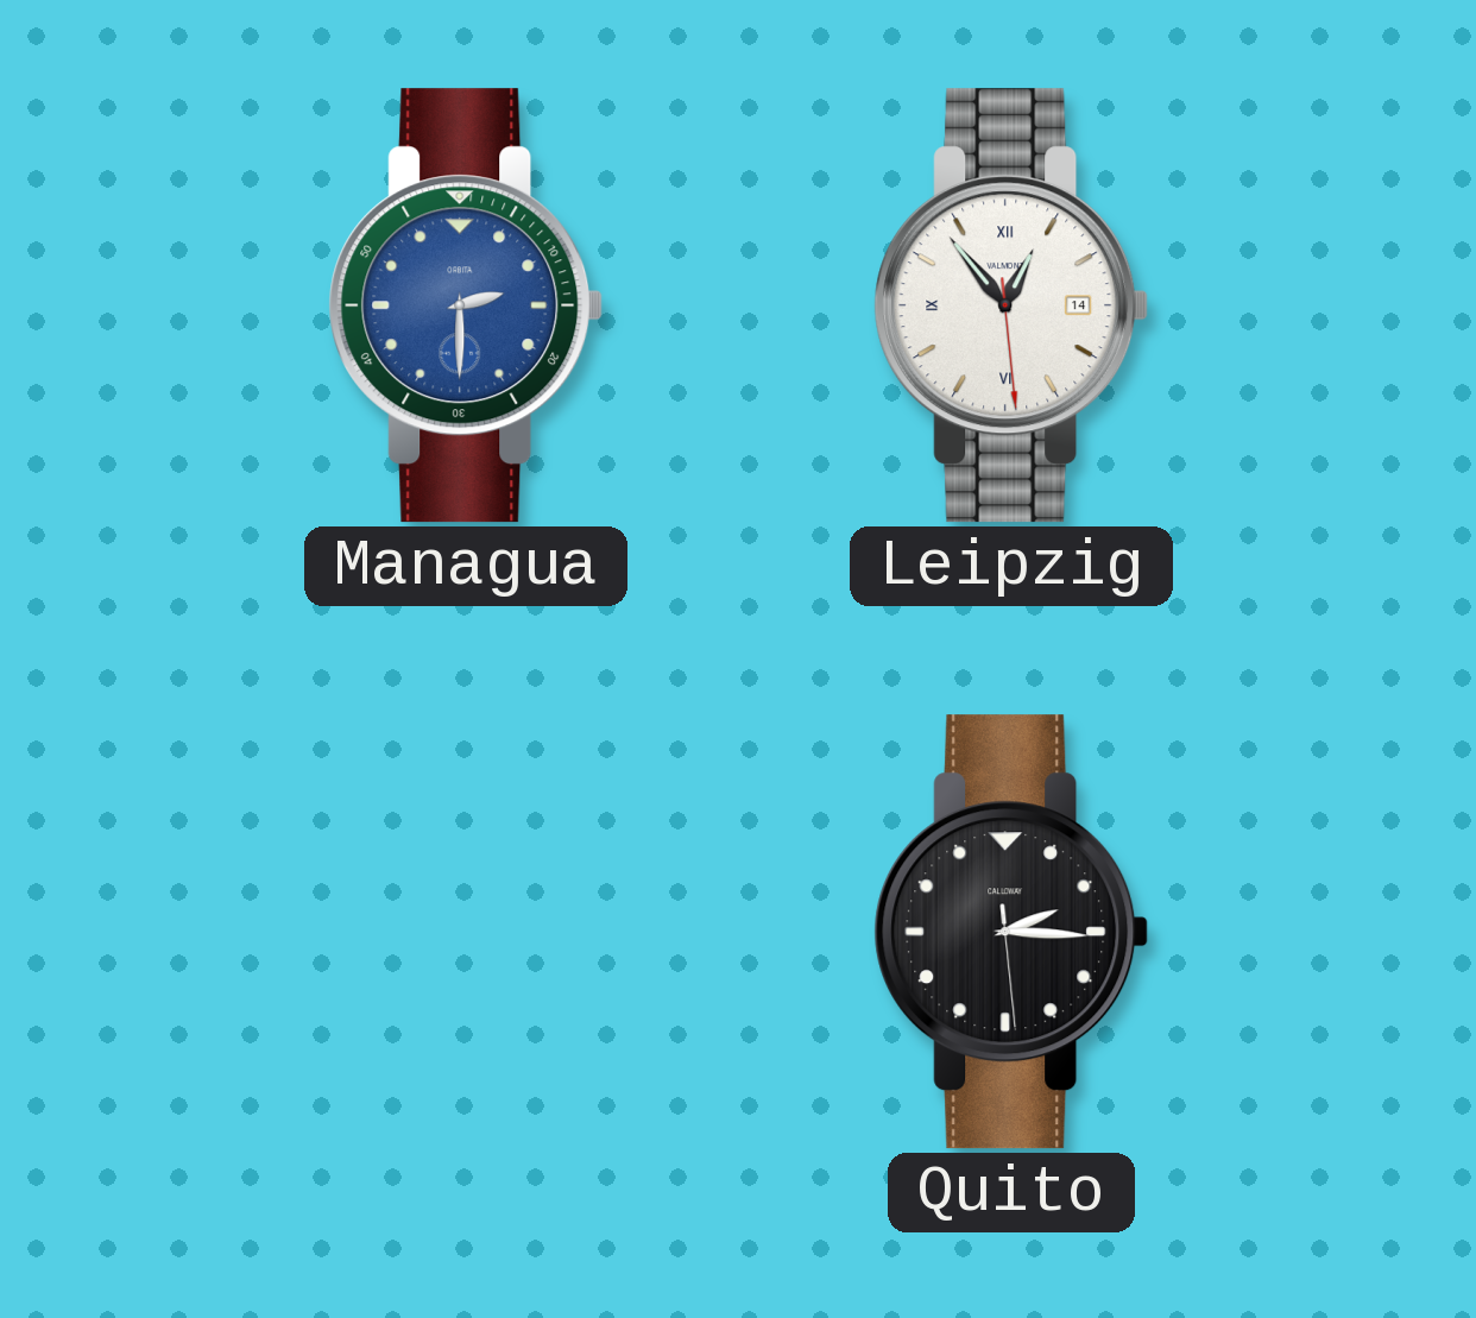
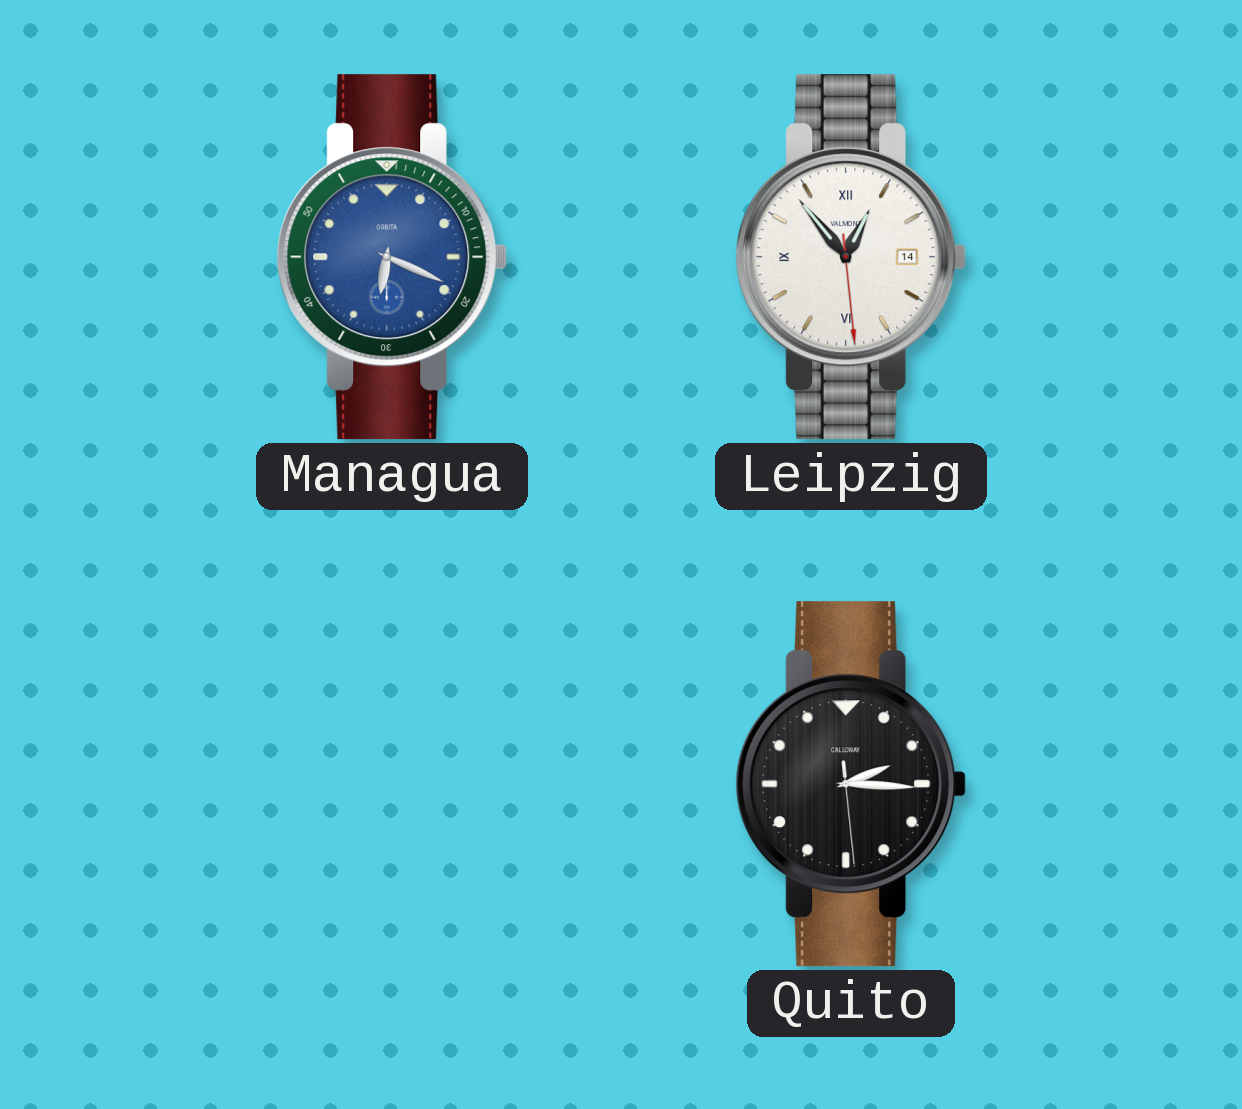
Managua: 2:30 -> 6:19 (392, 257)
